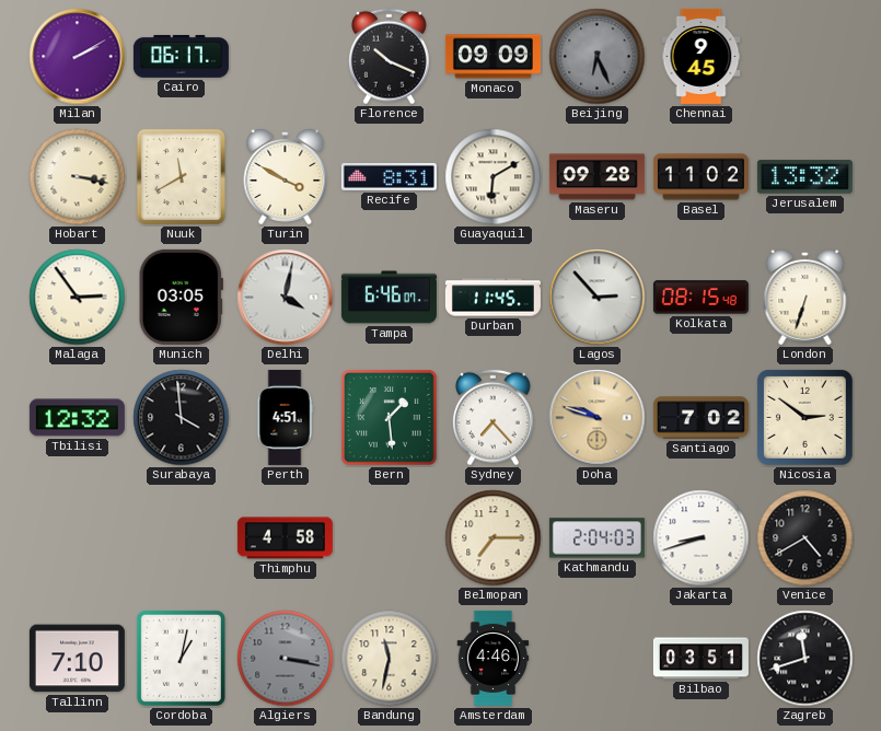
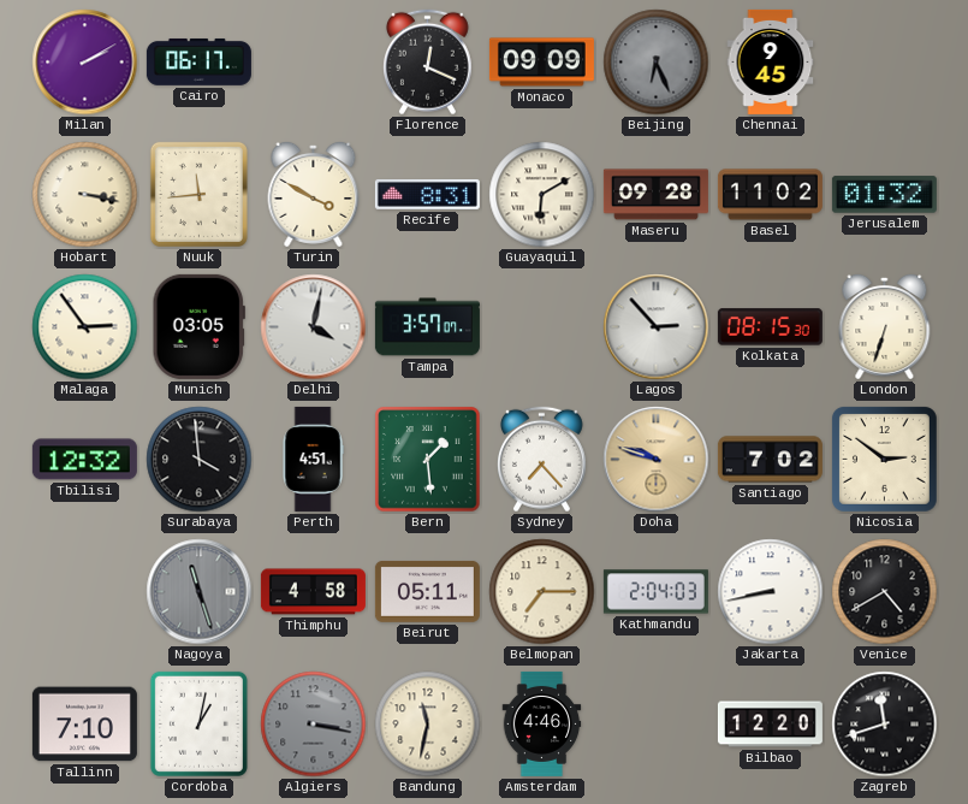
Florence: 10:19 -> 12:19 (427, 63)
Nuuk: 11:40 -> 11:44 (198, 194)
Jerusalem: 13:32 -> 01:32 (884, 195)
Tampa: 6:46 -> 3:57 (427, 327)
Durban: 11:45 -> none (492, 298)
Kolkata: 08:15:48 -> 08:15:30 (770, 327)
Nagoya: none -> 11:27 (200, 592)
Beirut: none -> 05:11 (427, 591)
Jakarta: 8:42 -> 8:43 (771, 592)
Bilbao: 03:51 -> 12:20 (770, 725)
